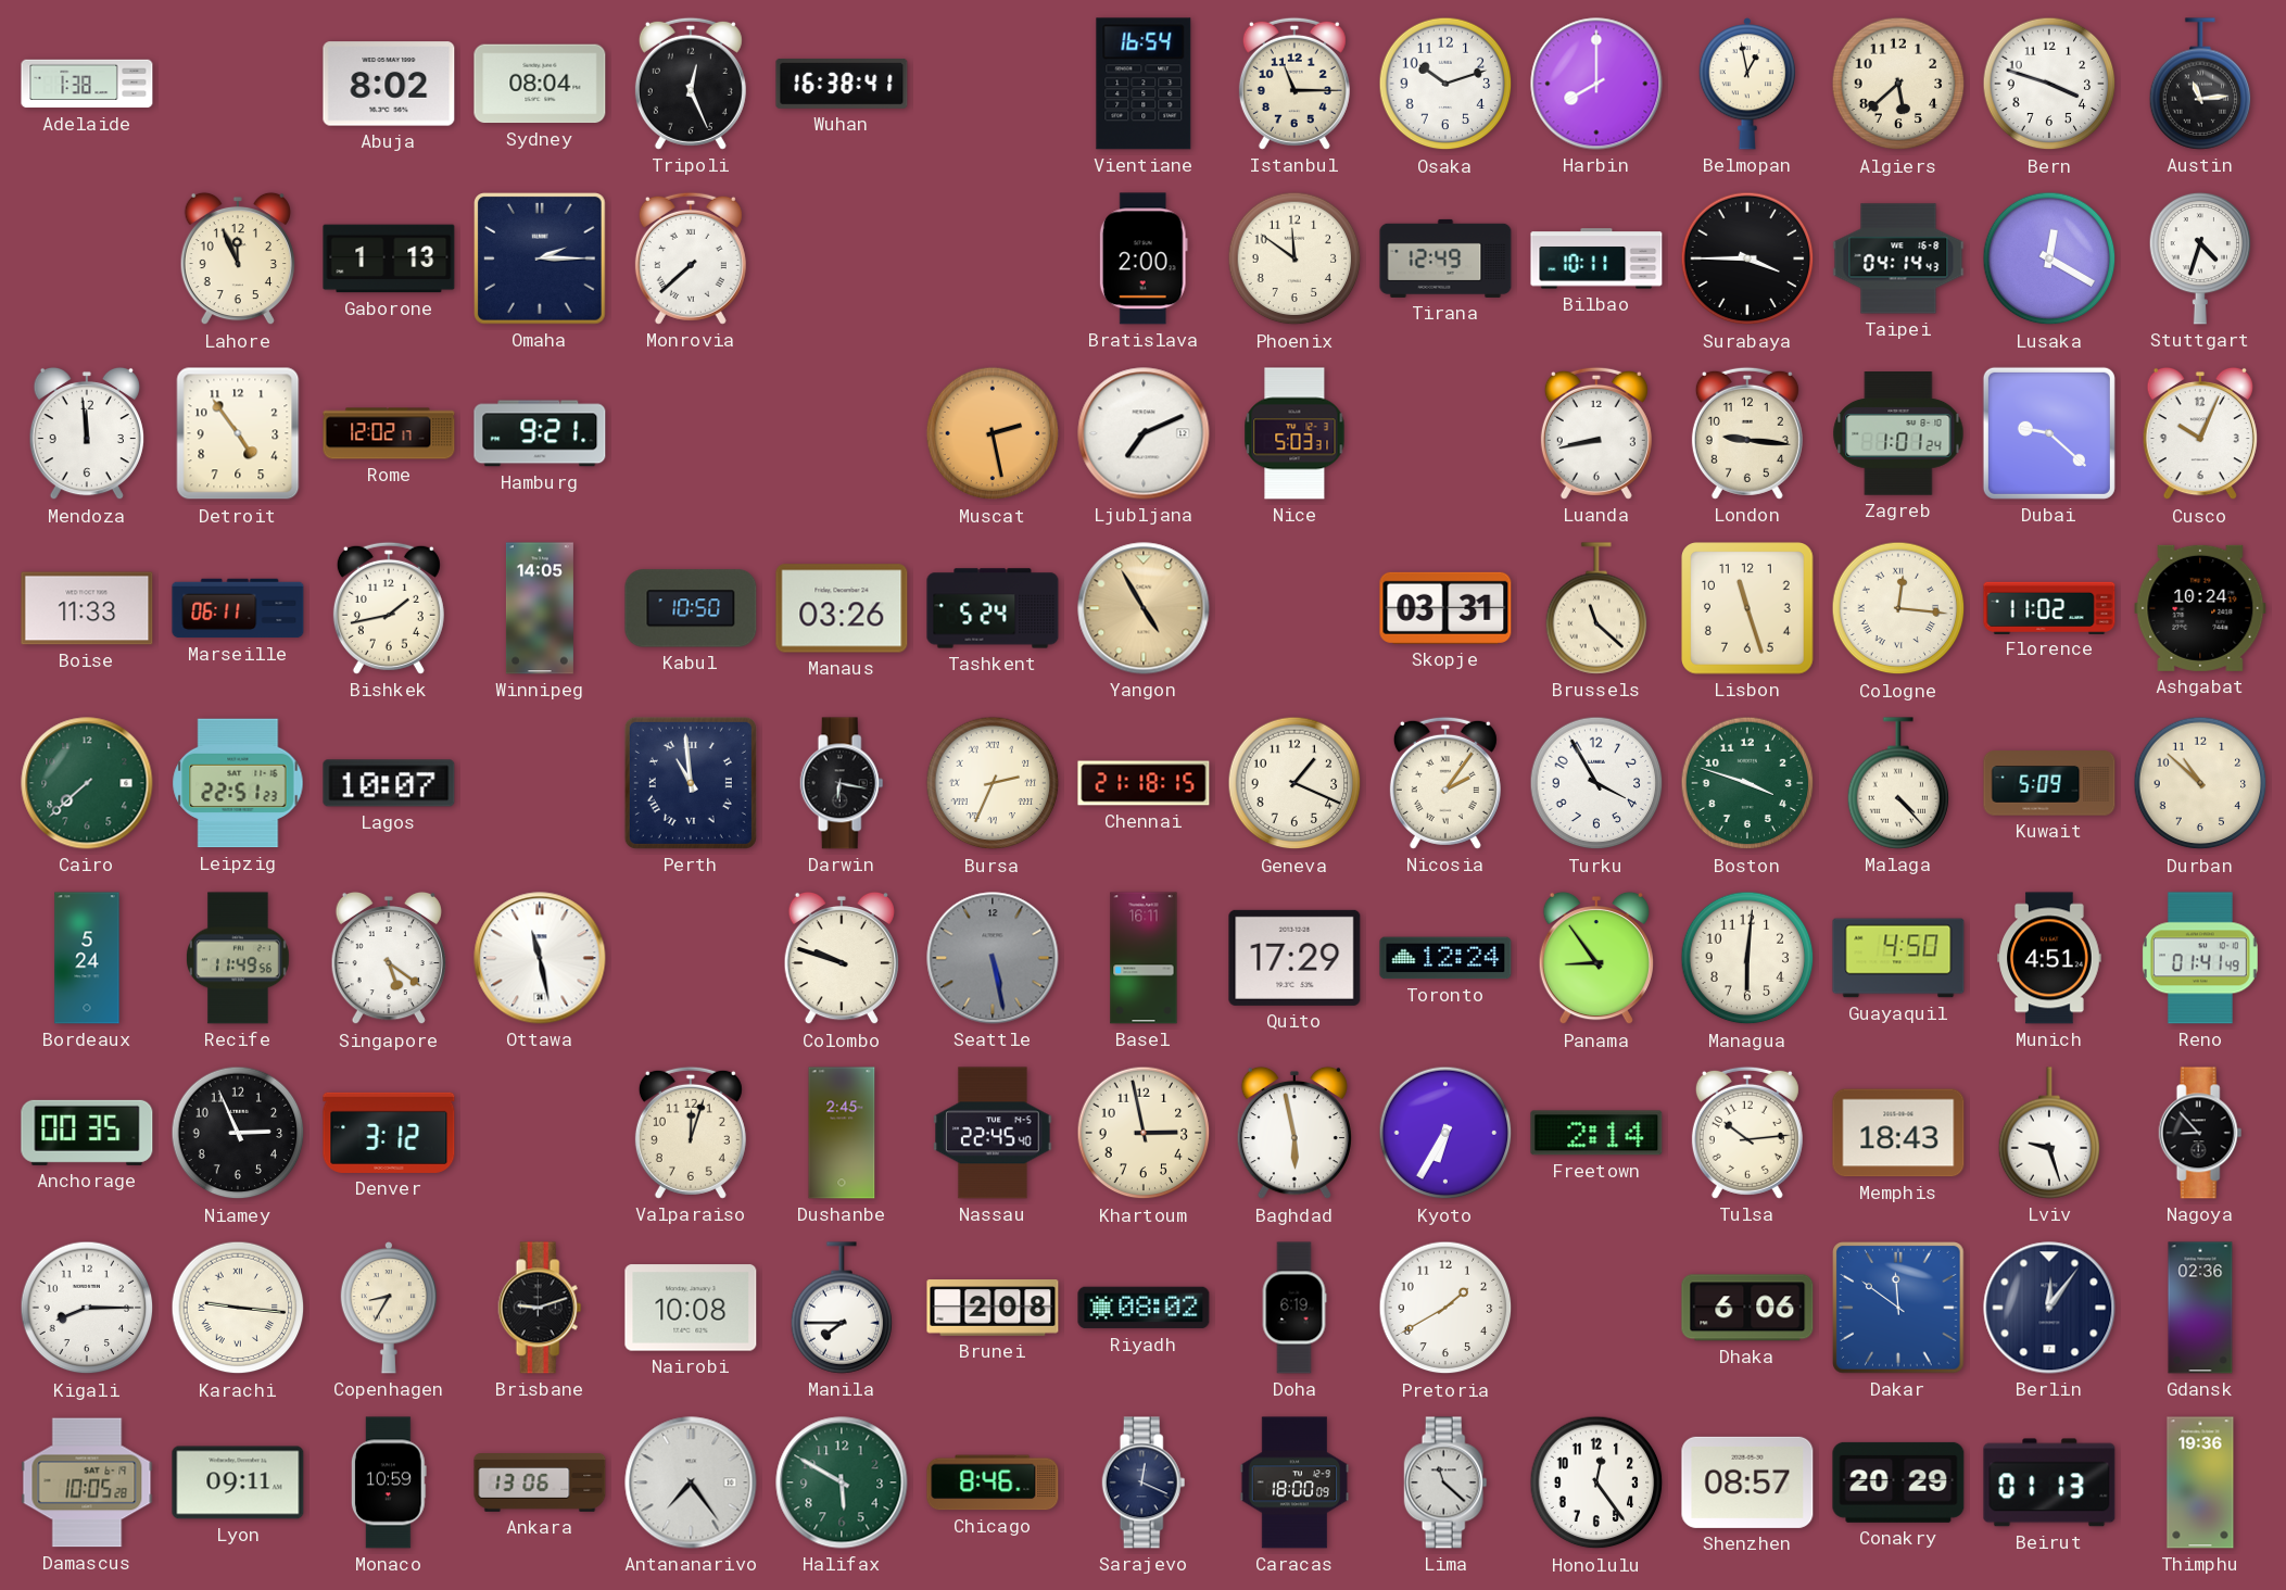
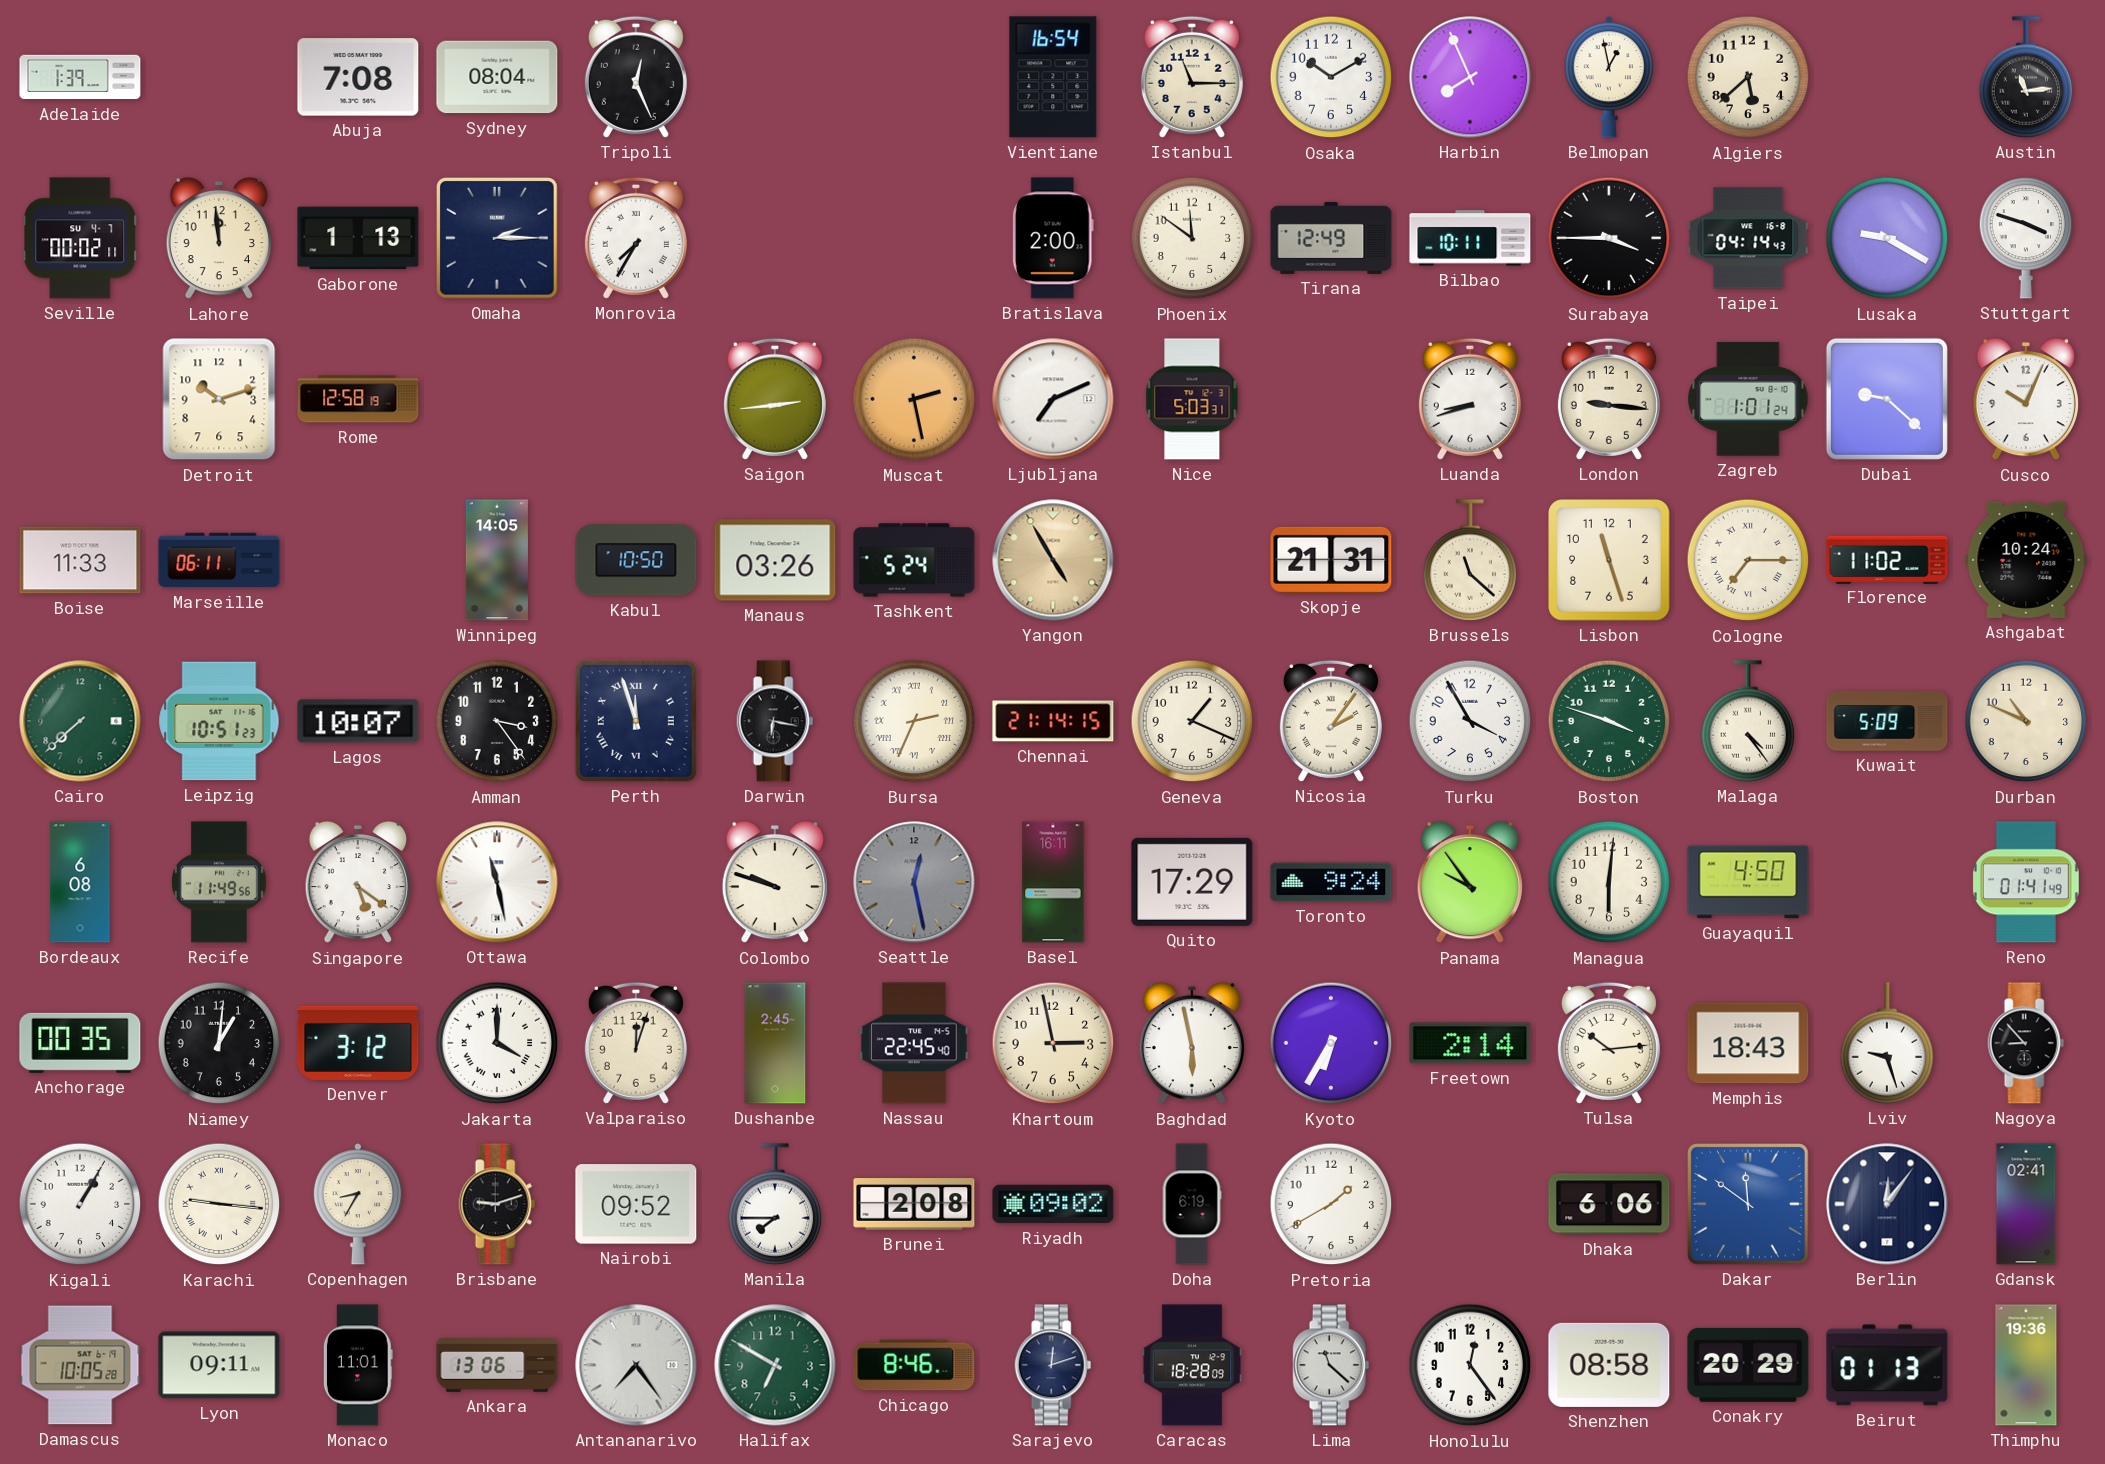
Adelaide: 1:38 -> 1:39 (80, 77)
Abuja: 8:02 -> 7:08 (358, 77)
Wuhan: 16:38 -> none (842, 84)
Osaka: 10:12 -> 10:10 (1331, 77)
Harbin: 8:00 -> 7:56 (1470, 77)
Bern: 3:48 -> none (2049, 84)
Seville: none -> 00:02 (80, 238)
Lahore: 11:56 -> 11:59 (219, 238)
Monrovia: 7:38 -> 7:35 (636, 238)
Lusaka: 12:20 -> 9:20 (1887, 238)
Stuttgart: 4:33 -> 3:48 (2026, 238)
Mendoza: 11:59 -> none (87, 433)
Detroit: 4:54 -> 10:12 (219, 399)
Rome: 12:02 -> 12:58 (358, 399)
Hamburg: 9:21 -> none (540, 433)
Saigon: none -> 2:44 (775, 399)
Luanda: 8:43 -> 8:42 (1470, 399)
Bishkek: 1:43 -> none (389, 608)
Skopje: 03:31 -> 21:31 (1331, 560)
Cologne: 12:16 -> 7:15 (1748, 560)
Leipzig: 22:51 -> 10:51 (219, 721)
Amman: none -> 3:24 (497, 721)
Perth: 10:59 -> 11:57 (636, 721)
Chennai: 21:18 -> 21:14 (1053, 721)
Malaga: 4:23 -> 4:24 (1748, 721)
Durban: 10:52 -> 10:49 (2026, 721)
Bordeaux: 5:24 -> 6:08 (80, 882)
Seattle: 5:28 -> 12:28 (914, 882)
Toronto: 12:24 -> 9:24 (1331, 882)
Panama: 8:54 -> 9:54 (1470, 882)
Munich: 4:51 -> none (2049, 958)
Niamey: 2:56 -> 1:01 (219, 1043)
Jakarta: none -> 4:00 (497, 1043)
Kigali: 8:15 -> 1:05 (80, 1204)
Nairobi: 10:08 -> 09:52 (636, 1204)
Riyadh: 08:02 -> 09:02 (1053, 1204)
Gdansk: 02:36 -> 02:41 (2026, 1204)
Monaco: 10:59 -> 11:01 (358, 1365)
Halifax: 5:50 -> 6:50 (775, 1365)
Sarajevo: 12:19 -> 12:12 (1053, 1365)
Caracas: 18:00 -> 18:28 (1192, 1365)
Shenzhen: 08:57 -> 08:58 (1609, 1365)
